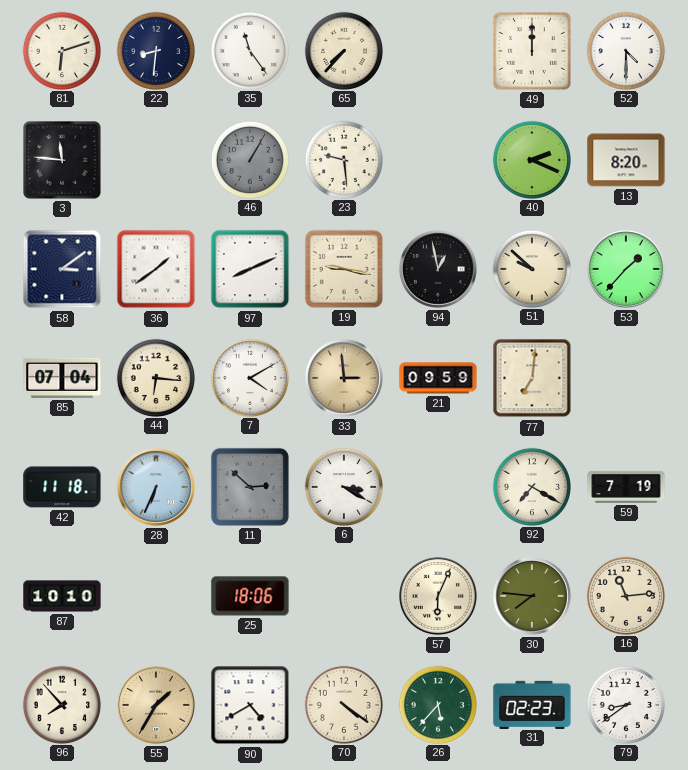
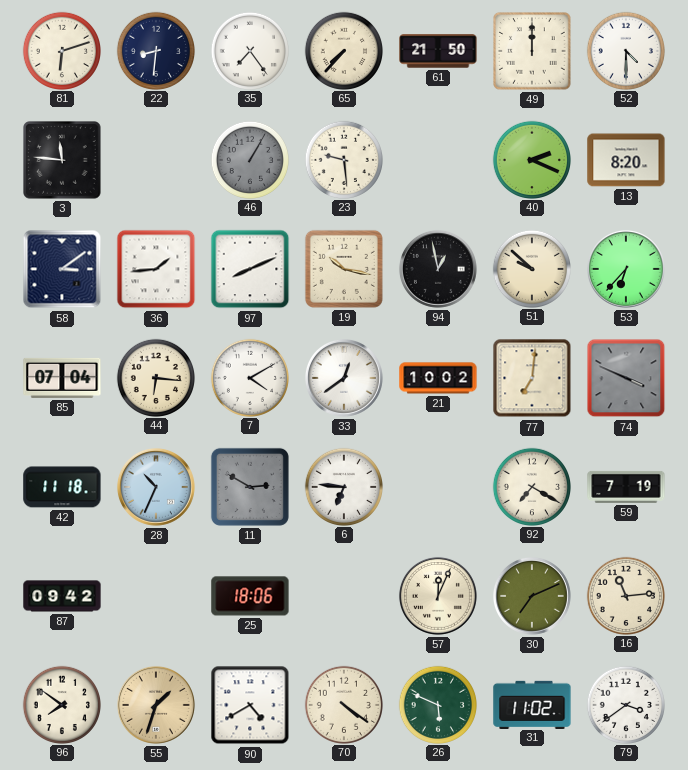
35: 11:24 -> 7:24 (249, 50)
61: none -> 21:50 (438, 51)
36: 1:39 -> 1:44 (156, 269)
19: 9:17 -> 10:17 (344, 269)
53: 1:37 -> 6:37 (626, 269)
33: 2:59 -> 12:39 (344, 378)
33 dial: champagne -> white (344, 378)
21: 09:59 -> 10:02 (438, 378)
74: none -> 3:49 (626, 378)
28: 6:34 -> 10:34 (156, 487)
11: 2:52 -> 2:50 (250, 487)
6: 3:20 -> 6:46 (343, 486)
87: 10:10 -> 09:42 (62, 596)
57: 6:04 -> 12:04 (438, 596)
30: 7:46 -> 7:11 (532, 596)
96: 7:53 -> 7:51 (61, 704)
55: 1:35 -> 1:33 (156, 705)
26: 5:37 -> 5:49 (437, 704)
31: 02:23 -> 11:02 (532, 704)
79: 8:39 -> 3:39 (625, 704)
